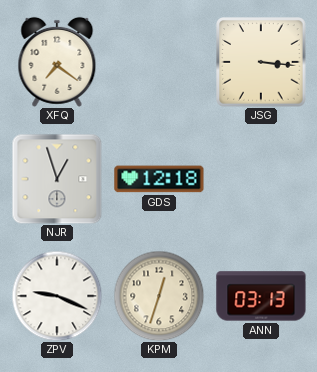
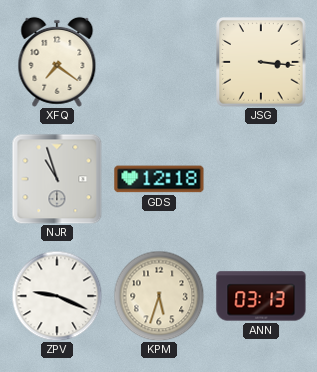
NJR: 12:57 -> 10:57 (57, 179)
KPM: 12:33 -> 5:33 (159, 296)
